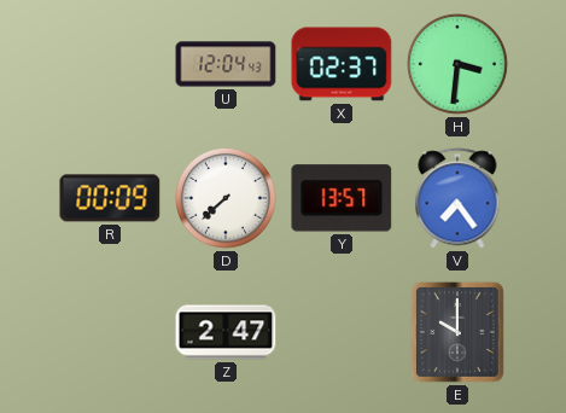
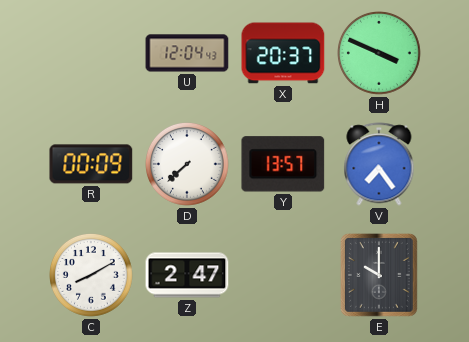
X: 02:37 -> 20:37 (283, 53)
H: 3:31 -> 3:49 (380, 54)
C: none -> 8:10 (92, 276)
